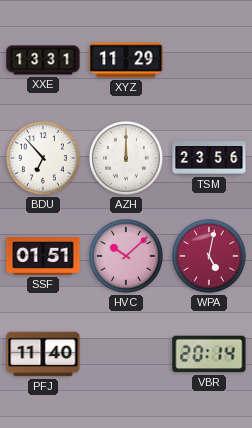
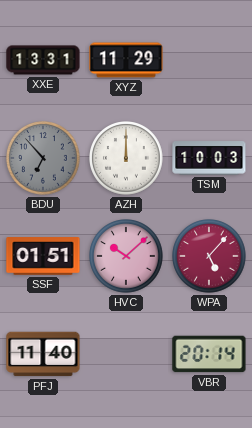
BDU dial: white -> grey (43, 158)
TSM: 23:56 -> 10:03 (209, 158)
WPA: 5:02 -> 5:07 (209, 256)
